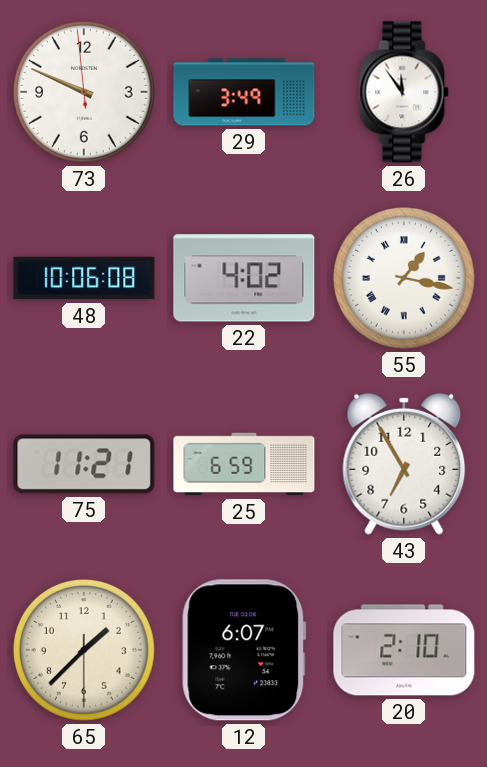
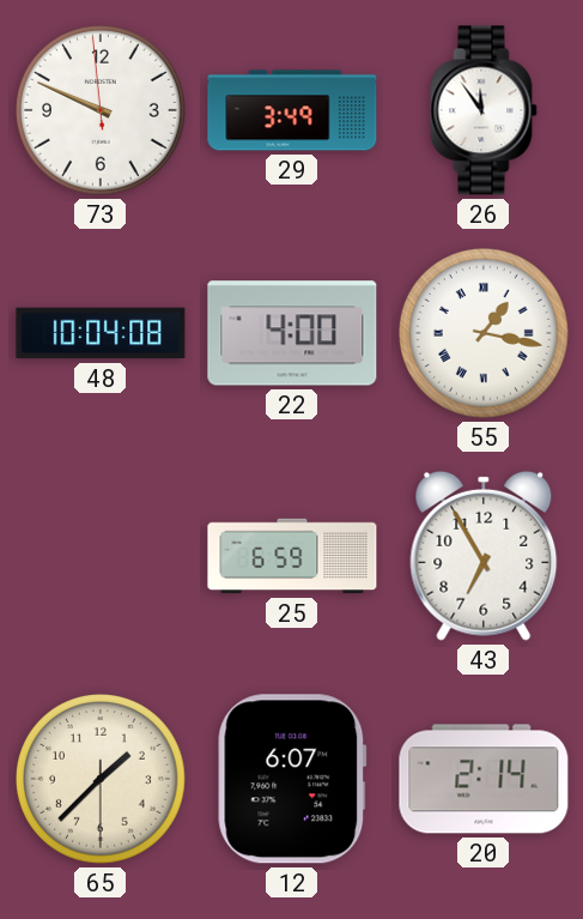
48: 10:06 -> 10:04 (101, 333)
22: 4:02 -> 4:00 (292, 333)
75: 11:21 -> none (84, 464)
20: 2:10 -> 2:14 (484, 779)
